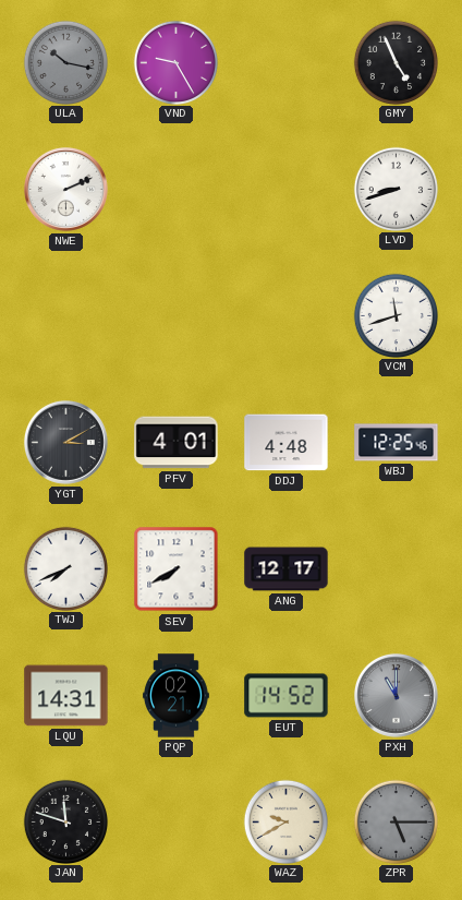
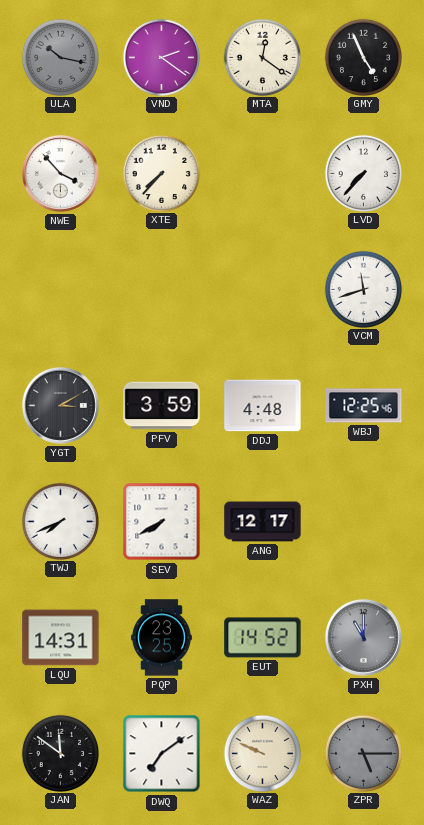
VND: 9:25 -> 2:21 (161, 57)
MTA: none -> 12:21 (262, 57)
NWE: 2:11 -> 3:53 (60, 173)
XTE: none -> 7:37 (161, 173)
LVD: 8:42 -> 7:37 (363, 173)
PFV: 4:01 -> 3:59 (162, 406)
PQP: 02:21 -> 23:25 (161, 638)
JAN: 11:48 -> 11:51 (60, 753)
DWQ: none -> 7:09 (162, 754)
WAZ: 9:40 -> 9:49 (262, 753)
